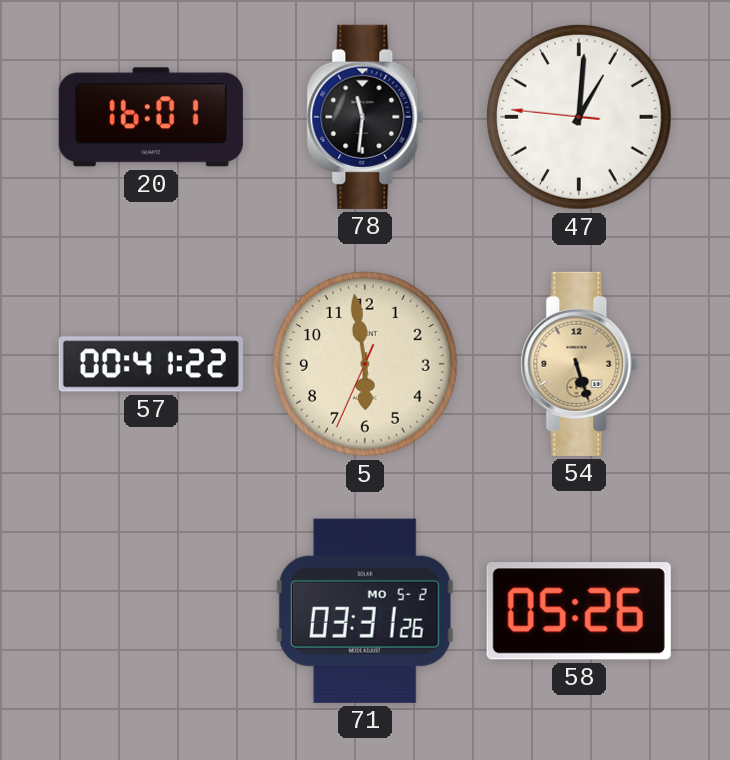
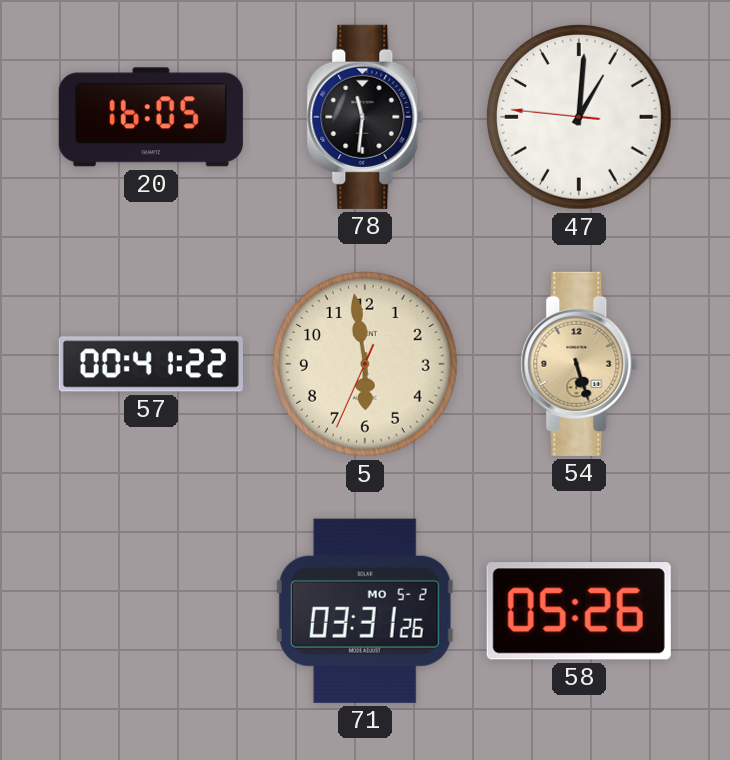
20: 16:01 -> 16:05 (151, 117)
